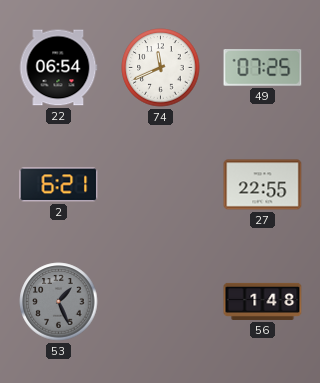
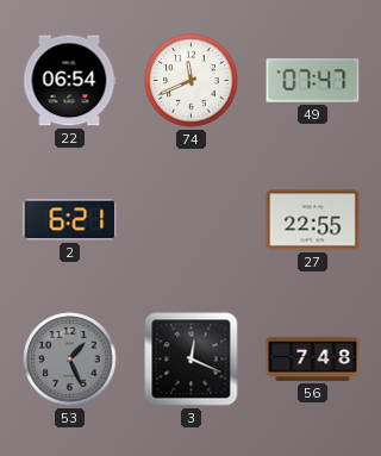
49: 07:25 -> 07:47 (313, 81)
3: none -> 12:19 (192, 360)
56: 1:48 -> 7:48 (313, 358)
